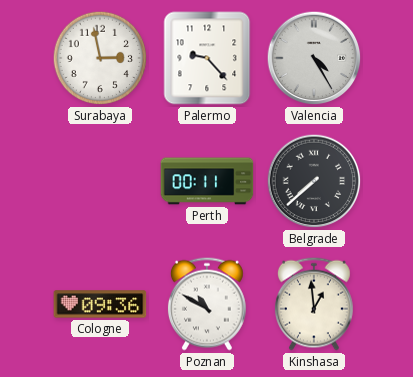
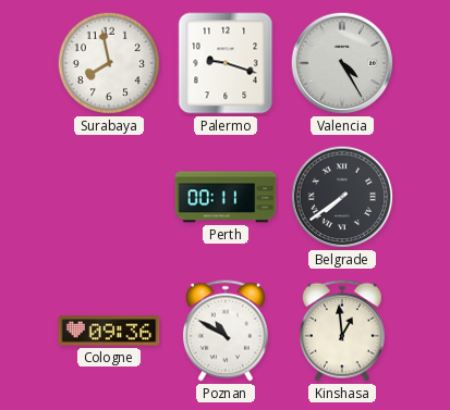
Surabaya: 2:58 -> 7:58 (109, 63)
Palermo: 9:23 -> 9:18 (226, 63)
Belgrade: 7:38 -> 7:39 (342, 197)
